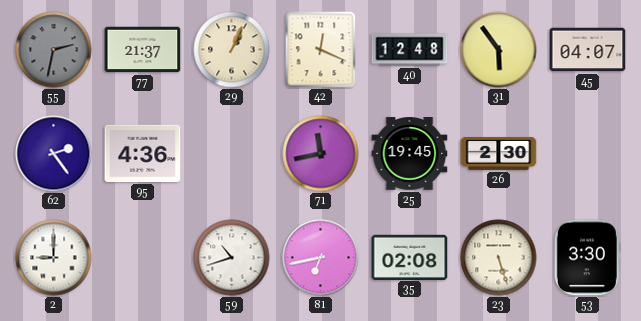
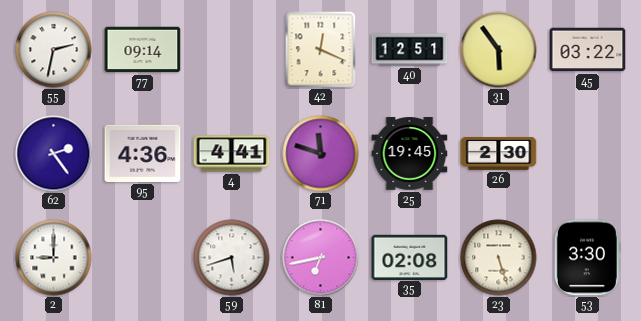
55 dial: grey -> white (54, 50)
77: 21:37 -> 09:14 (143, 50)
29: 1:04 -> none (232, 50)
40: 12:48 -> 12:51 (410, 50)
45: 04:07 -> 03:22 (588, 50)
4: none -> 4:41 (232, 154)
71: 11:43 -> 11:48 (321, 154)
59: 10:42 -> 5:42 (232, 258)
